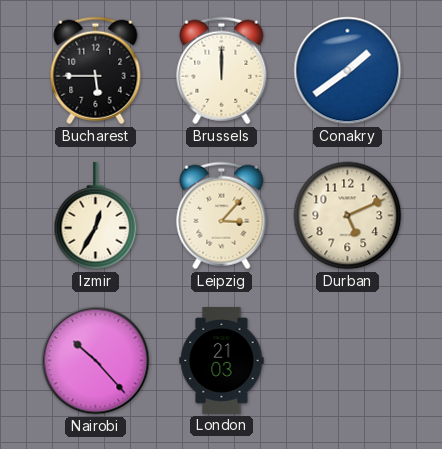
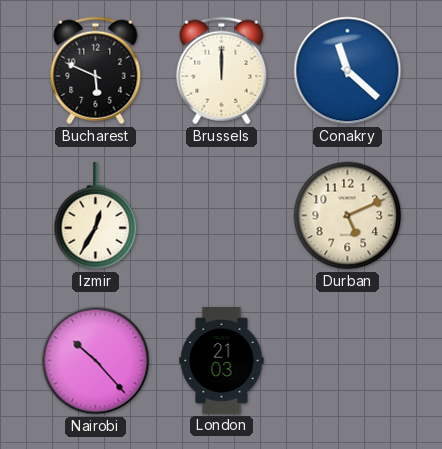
Bucharest: 5:45 -> 5:49 (96, 71)
Conakry: 1:39 -> 11:22 (348, 71)
Leipzig: 3:07 -> none (222, 216)
